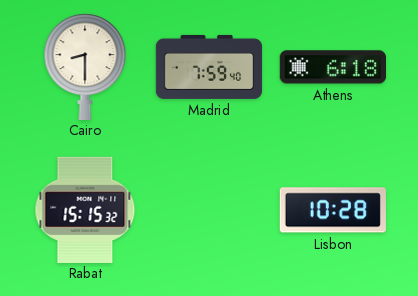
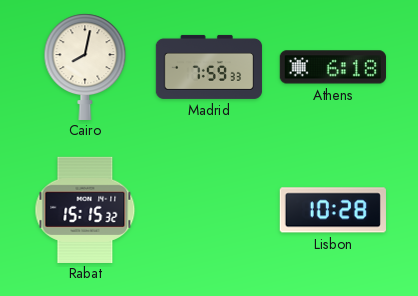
Cairo: 8:30 -> 8:02 (85, 66)
Madrid: 7:59:40 -> 7:59:33 (209, 67)
